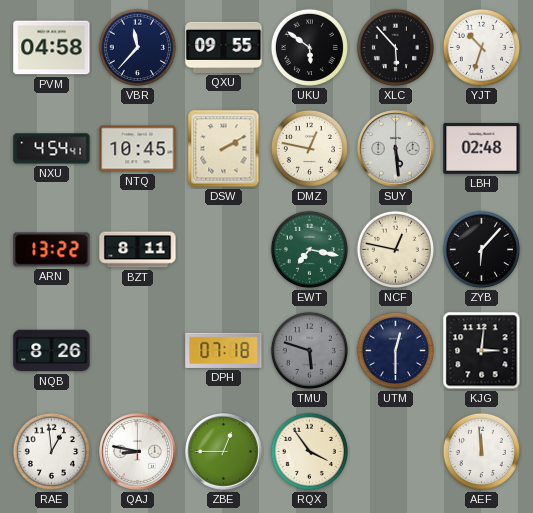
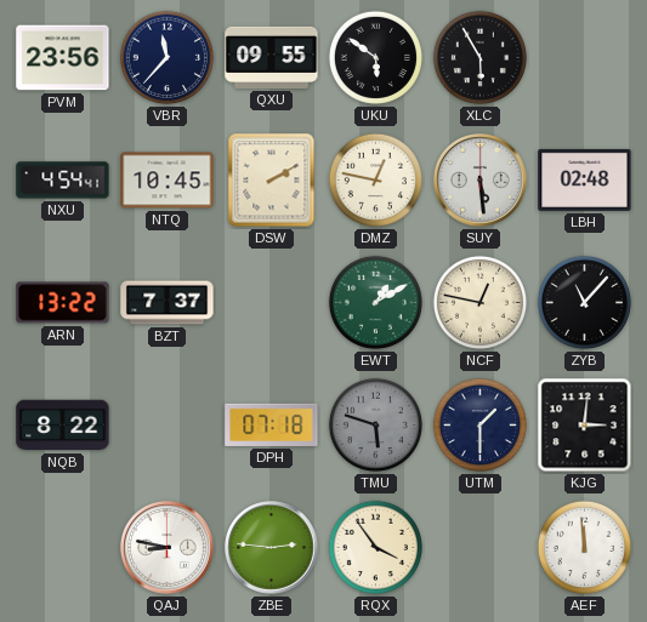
PVM: 04:58 -> 23:56 (63, 58)
XLC: 5:53 -> 5:55 (479, 57)
YJT: 10:33 -> none (481, 47)
BZT: 8:11 -> 7:37 (168, 303)
EWT: 7:17 -> 1:10 (375, 302)
ZYB: 6:07 -> 11:07 (584, 302)
NQB: 8:26 -> 8:22 (63, 426)
UTM: 12:30 -> 1:30 (479, 424)
RAE: 12:59 -> none (51, 451)
ZBE: 12:45 -> 2:46 (272, 548)
